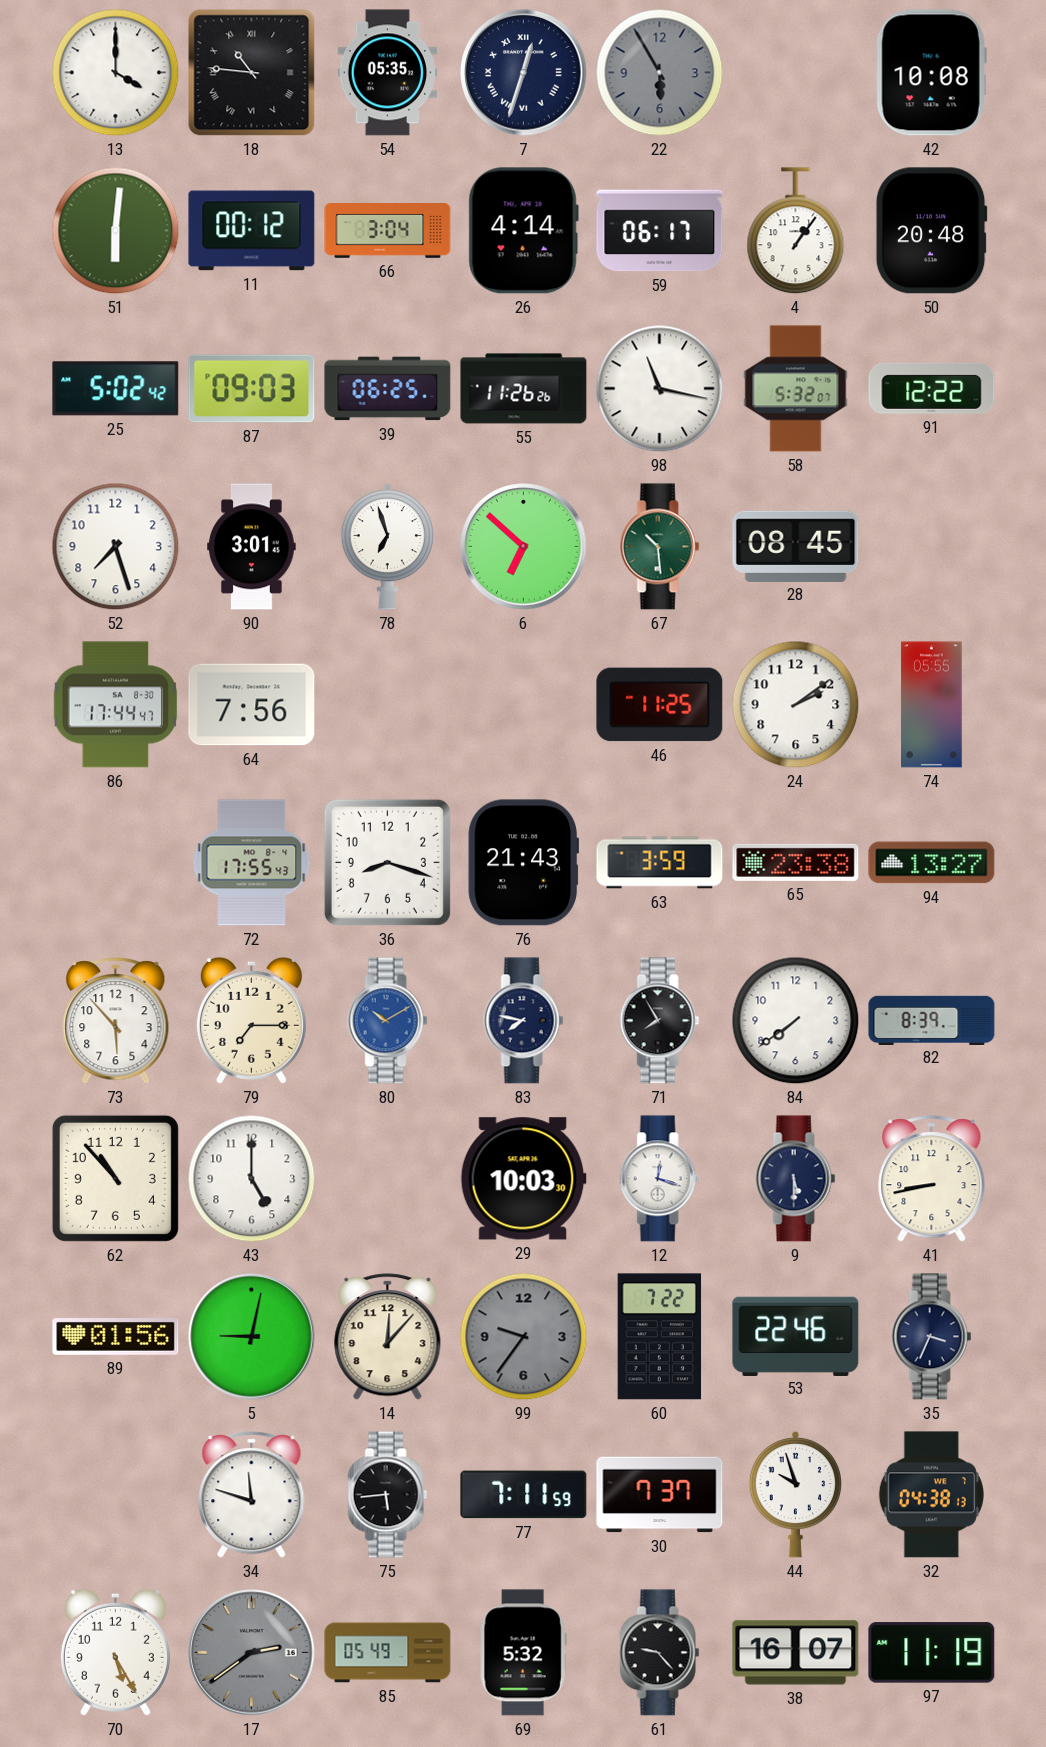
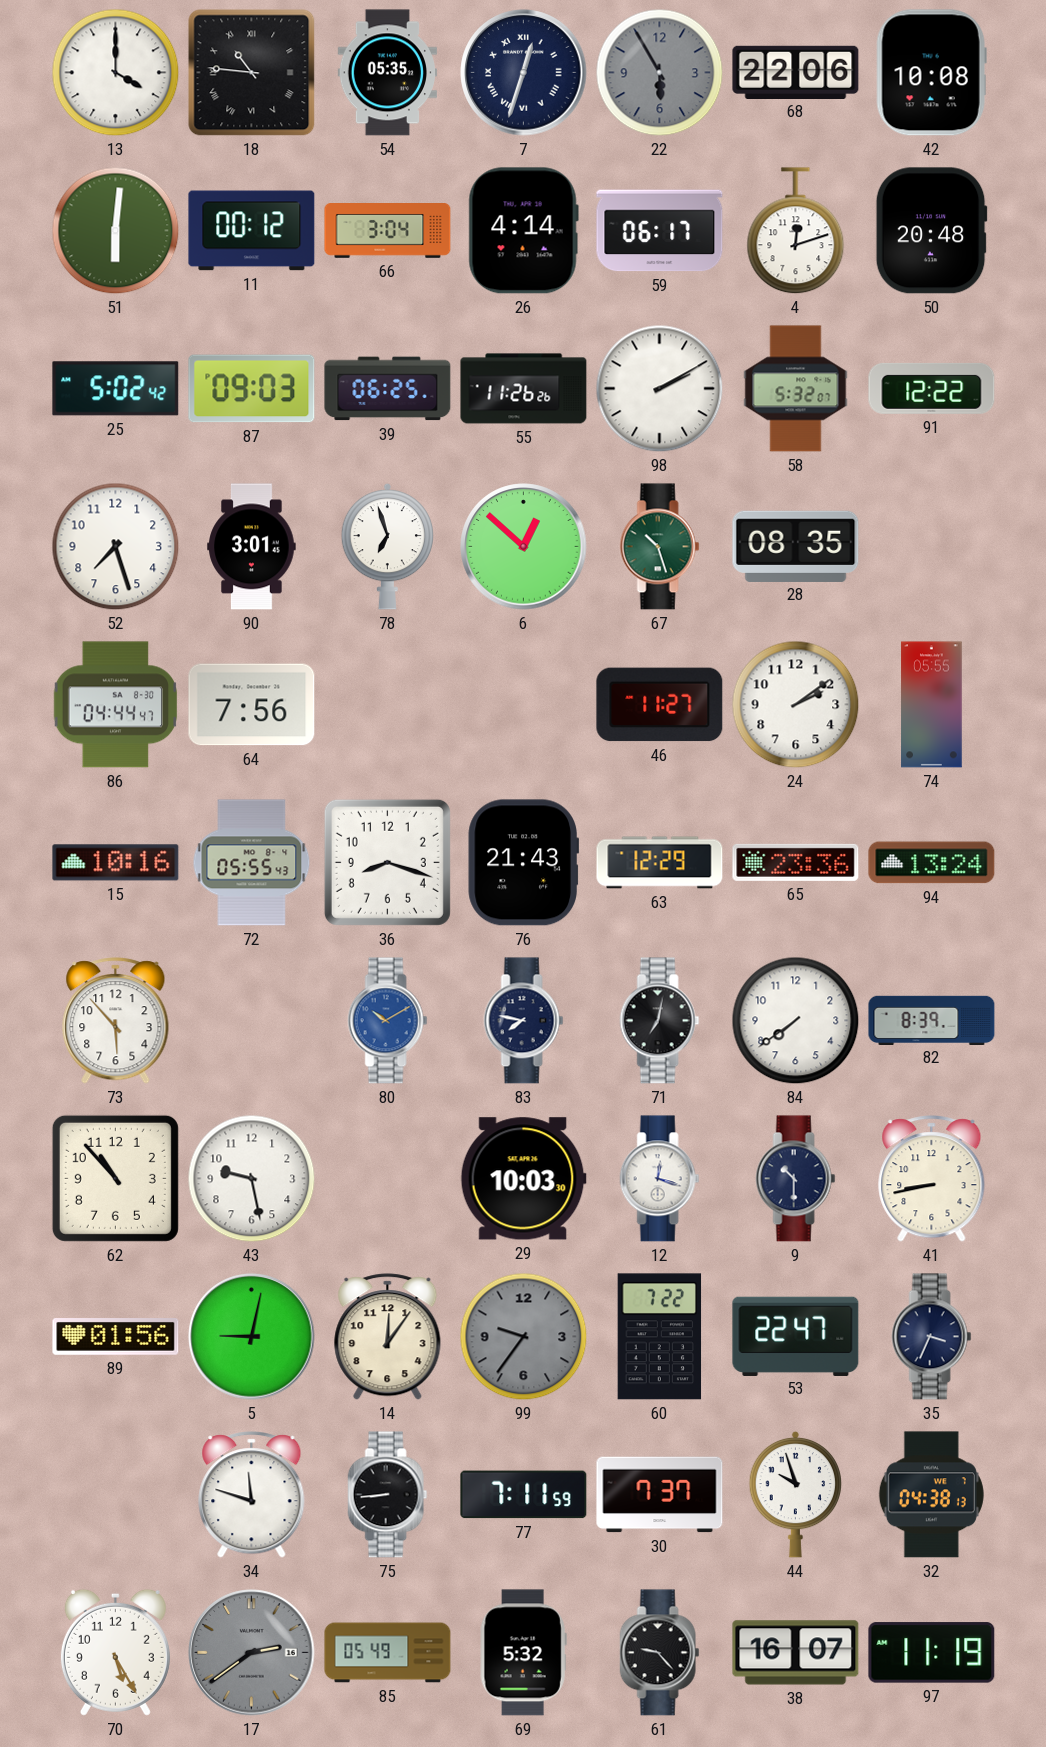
68: none -> 22:06 (796, 72)
4: 1:06 -> 12:12 (796, 231)
98: 11:17 -> 2:10 (660, 389)
6: 6:52 -> 12:52 (524, 547)
67: 10:29 -> 10:27 (660, 547)
28: 08:45 -> 08:35 (796, 546)
86: 17:44 -> 04:44 (116, 705)
46: 11:25 -> 11:27 (660, 705)
15: none -> 10:16 (116, 863)
72: 17:55 -> 05:55 (252, 863)
63: 3:59 -> 12:29 (660, 863)
65: 23:38 -> 23:36 (796, 862)
94: 13:27 -> 13:24 (932, 863)
79: 7:15 -> none (251, 1020)
71: 7:55 -> 7:02 (660, 1021)
43: 5:00 -> 9:28 (252, 1179)
9: 5:30 -> 10:30 (796, 1179)
14: 12:07 -> 12:06 (388, 1337)
53: 22:46 -> 22:47 (796, 1336)
75: 5:44 -> 8:44 (388, 1495)
